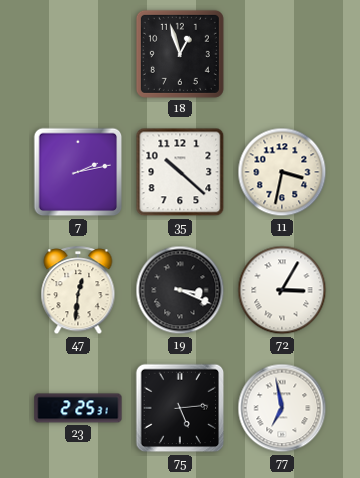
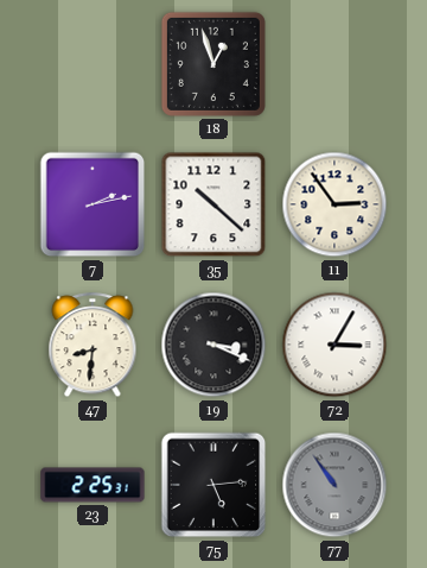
11: 3:32 -> 2:54 (334, 204)
47: 12:31 -> 8:31 (93, 346)
77: 6:58 -> 10:54 (334, 485)
77 dial: white -> grey (334, 485)
